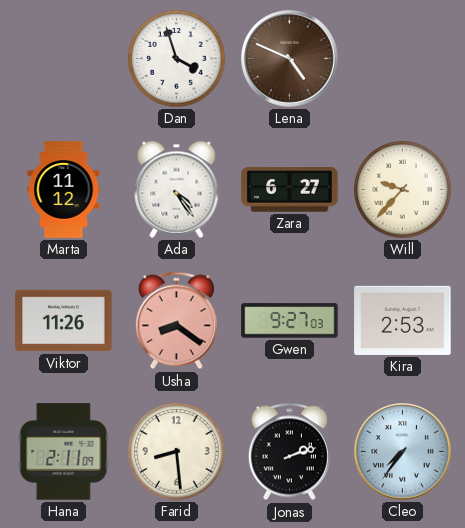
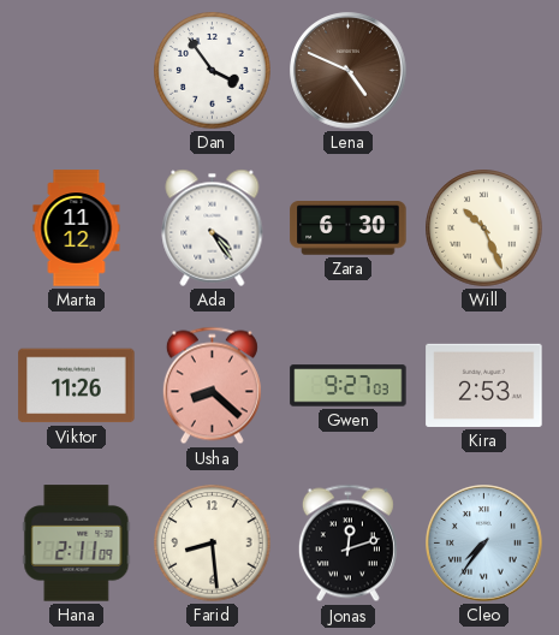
Dan: 3:57 -> 3:54 (213, 71)
Zara: 6:27 -> 6:30 (349, 229)
Will: 9:37 -> 10:26 (484, 229)
Usha: 8:21 -> 8:22 (212, 386)
Jonas: 2:12 -> 12:12 (347, 544)
